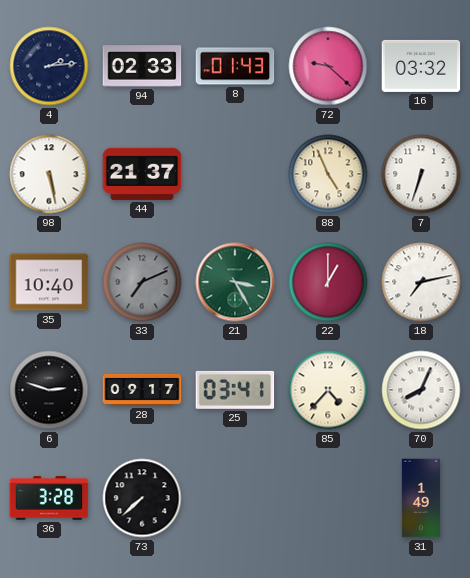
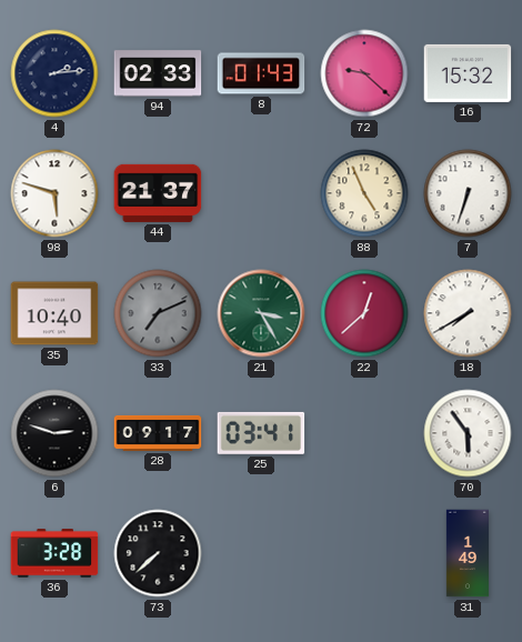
16: 03:32 -> 15:32 (468, 73)
98: 5:28 -> 5:48 (54, 193)
22: 1:00 -> 12:38 (364, 313)
18: 7:13 -> 7:40 (468, 313)
85: 4:37 -> none (328, 390)
70: 8:04 -> 5:54 (468, 433)
